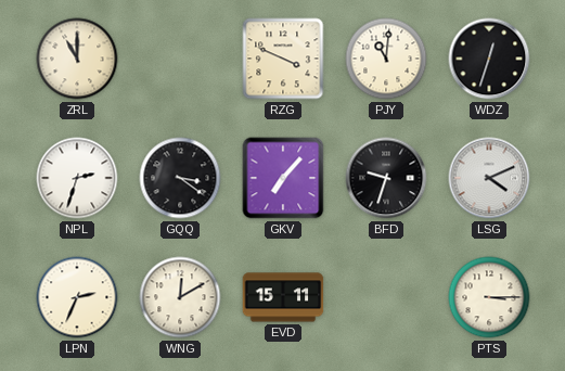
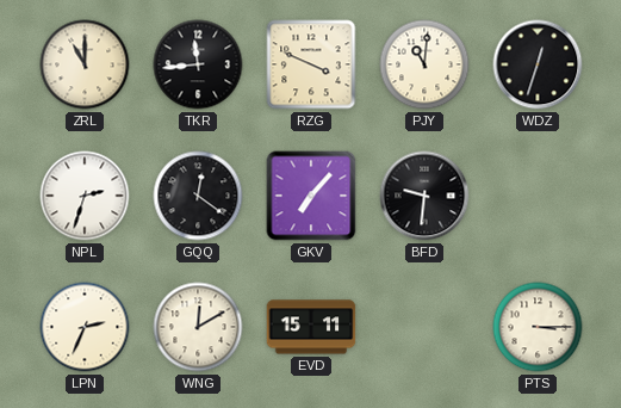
TKR: none -> 11:44 (198, 64)
GQQ: 3:21 -> 12:21 (198, 196)
BFD: 9:33 -> 9:31 (424, 196)
LSG: 4:11 -> none (489, 178)
